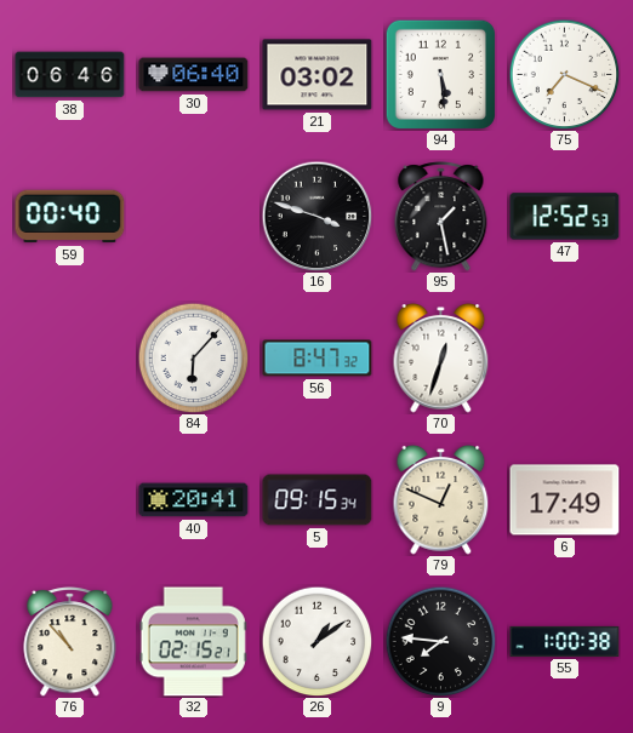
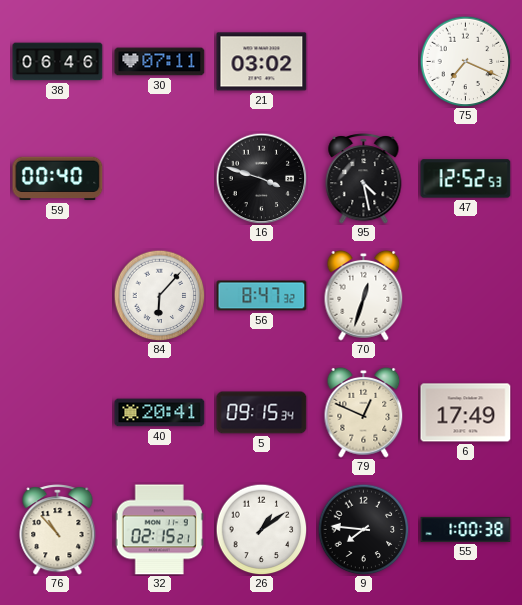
30: 06:40 -> 07:11 (160, 62)
94: 5:29 -> none (440, 74)
95: 1:28 -> 4:28 (364, 179)
